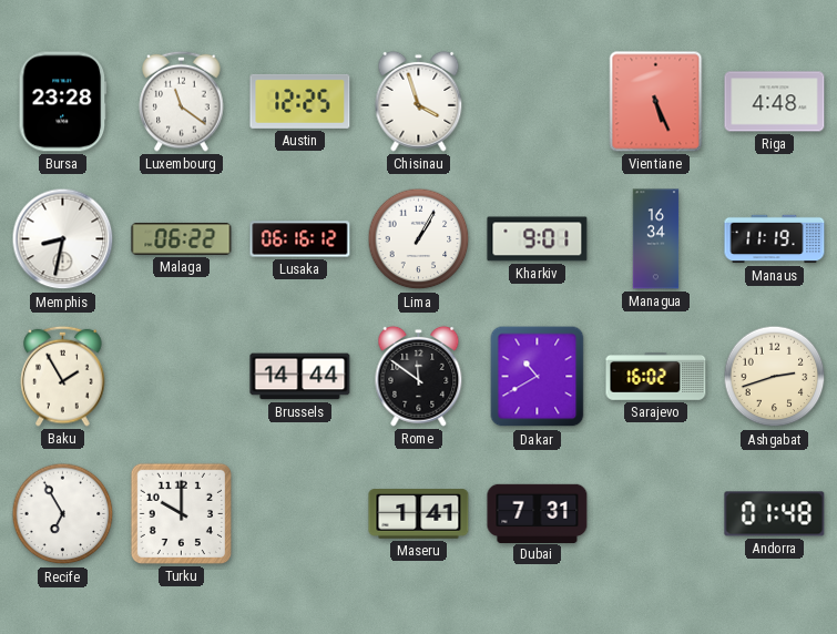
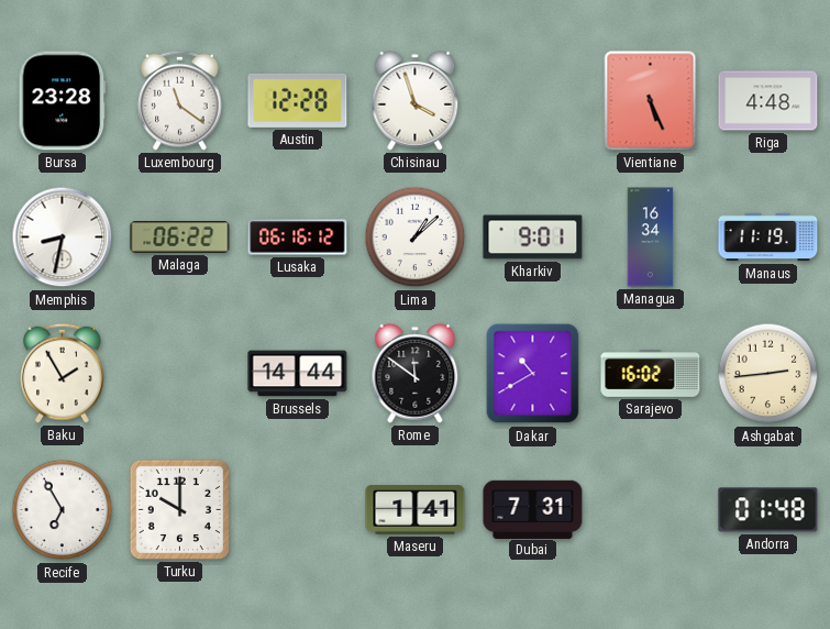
Austin: 12:25 -> 12:28 (298, 100)
Lima: 1:05 -> 1:08 (416, 238)
Ashgabat: 2:42 -> 2:44 (768, 374)
